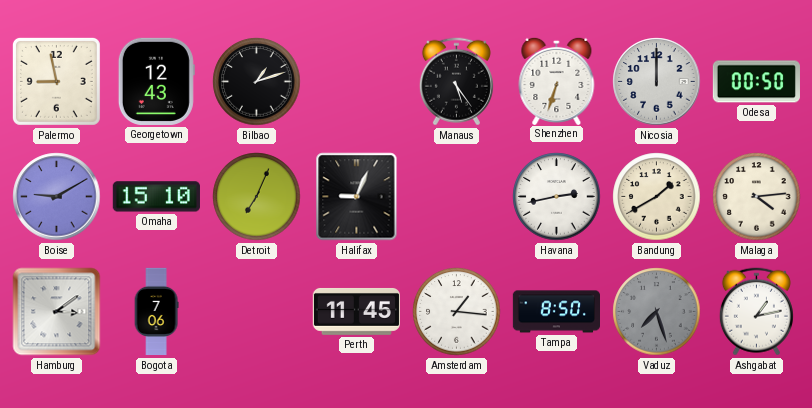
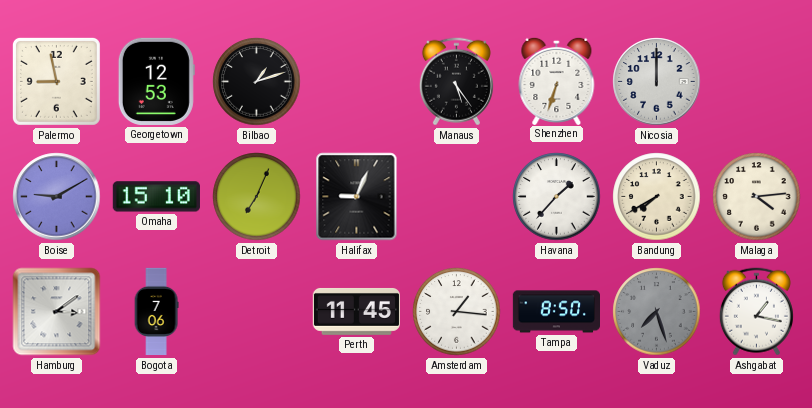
Georgetown: 12:43 -> 12:53 (156, 81)
Odesa: 00:50 -> none (756, 82)
Havana: 2:43 -> 1:37 (557, 197)
Bandung: 1:40 -> 7:40 (657, 197)
Ashgabat: 1:13 -> 1:17 (756, 312)
